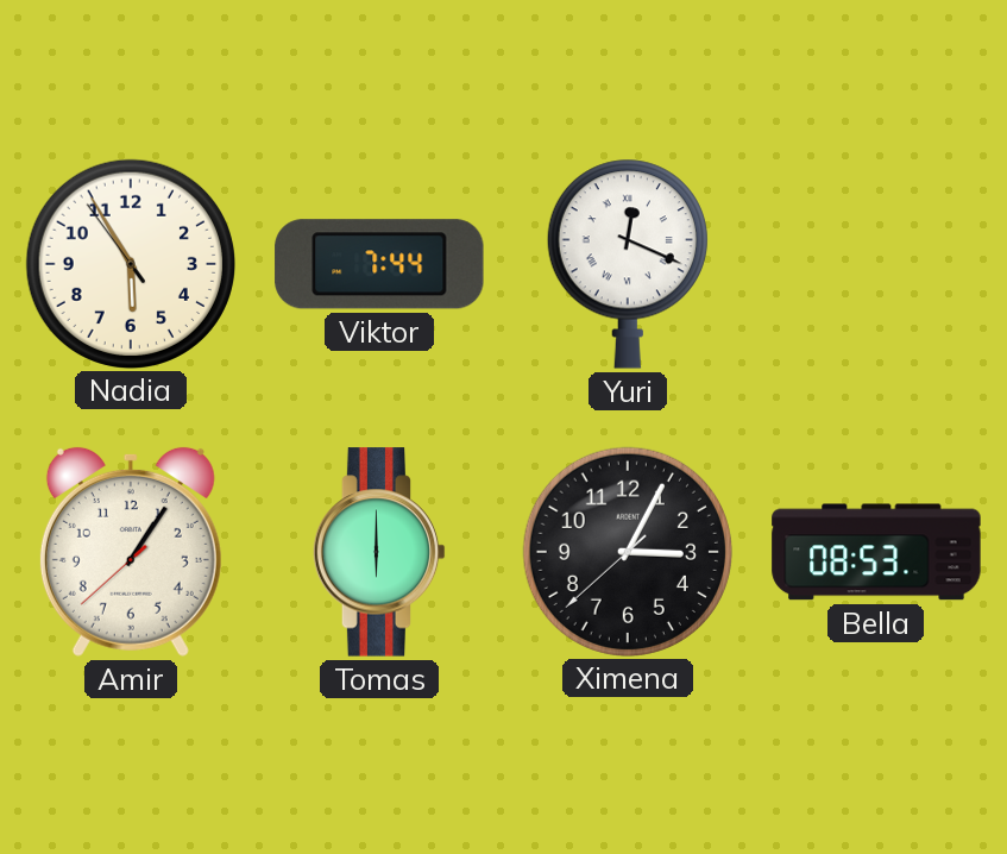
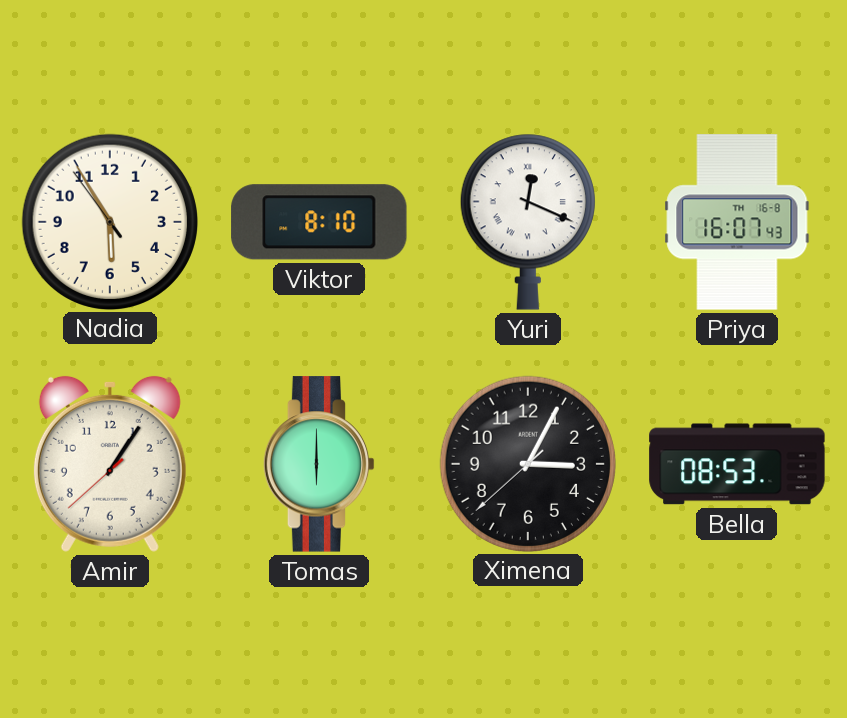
Viktor: 7:44 -> 8:10 (319, 222)
Priya: none -> 16:07 (737, 222)
